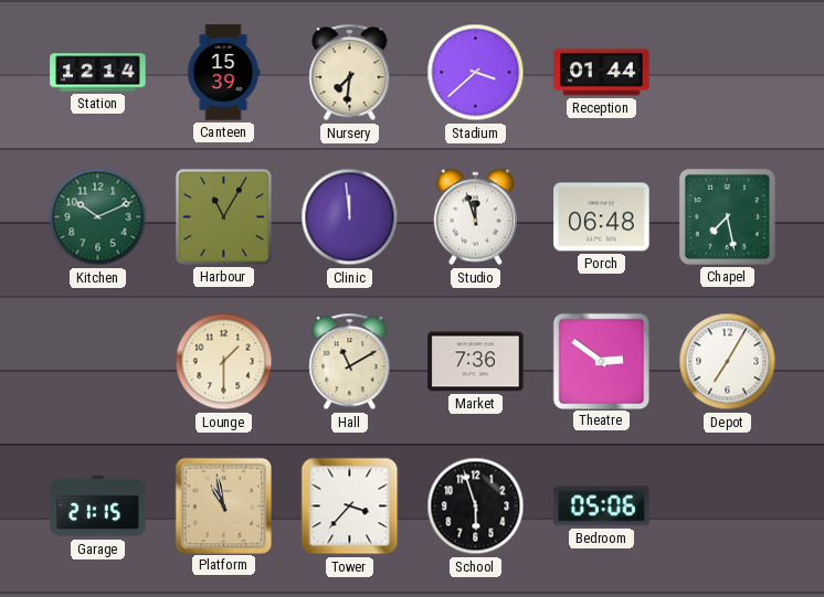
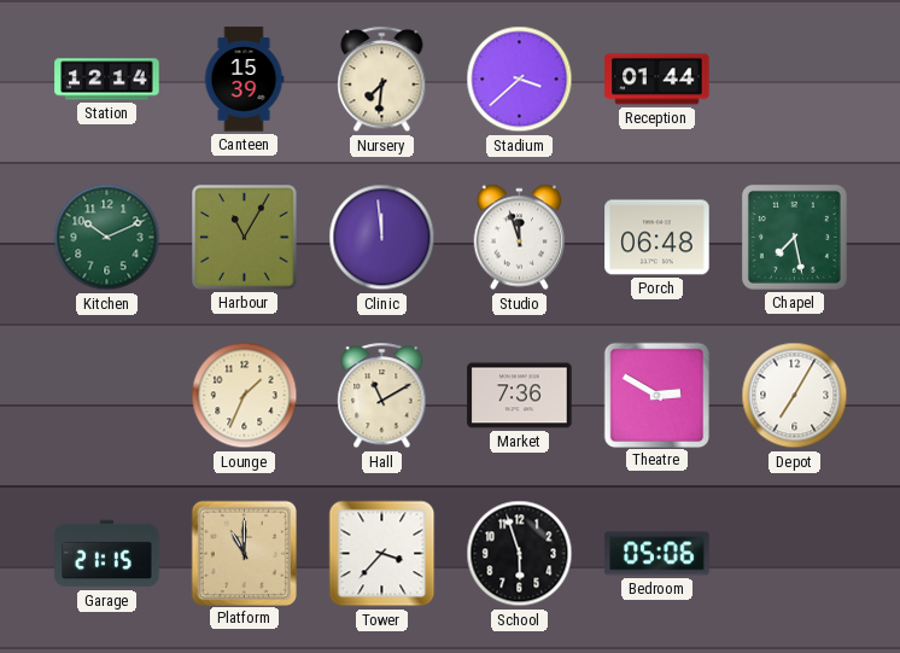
Lounge: 1:30 -> 1:34 (245, 396)
Theatre: 2:51 -> 2:50 (656, 395)
Platform: 10:58 -> 11:00 (244, 553)
